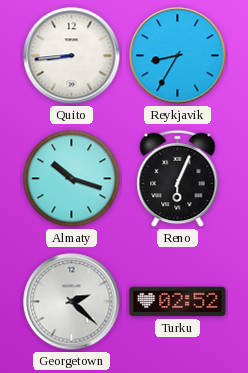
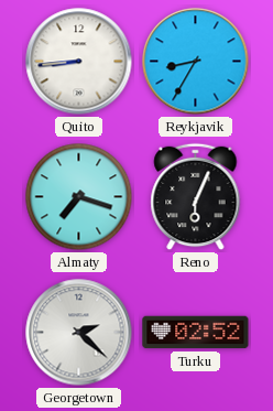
Almaty: 10:18 -> 7:18 (79, 197)
